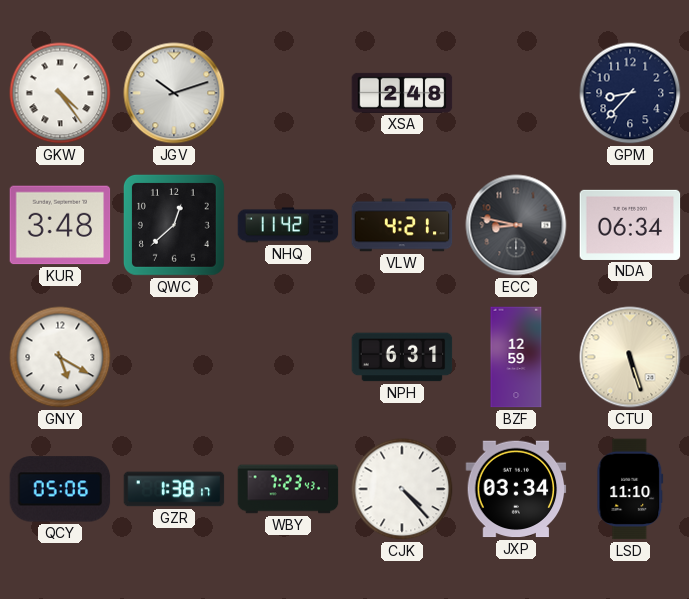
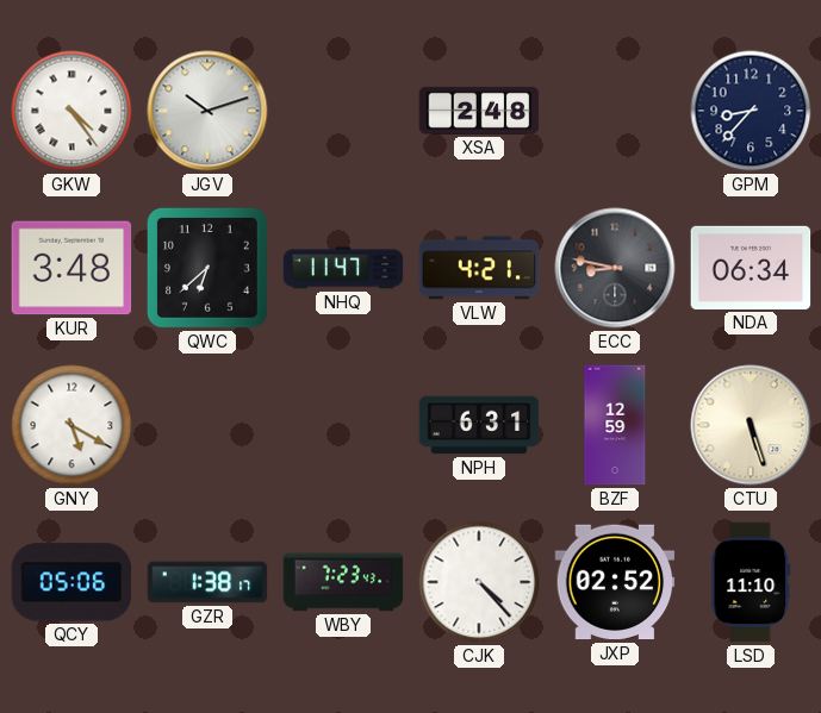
QWC: 12:38 -> 6:38 (207, 268)
NHQ: 11:42 -> 11:47 (343, 268)
JXP: 03:34 -> 02:52 (615, 582)
